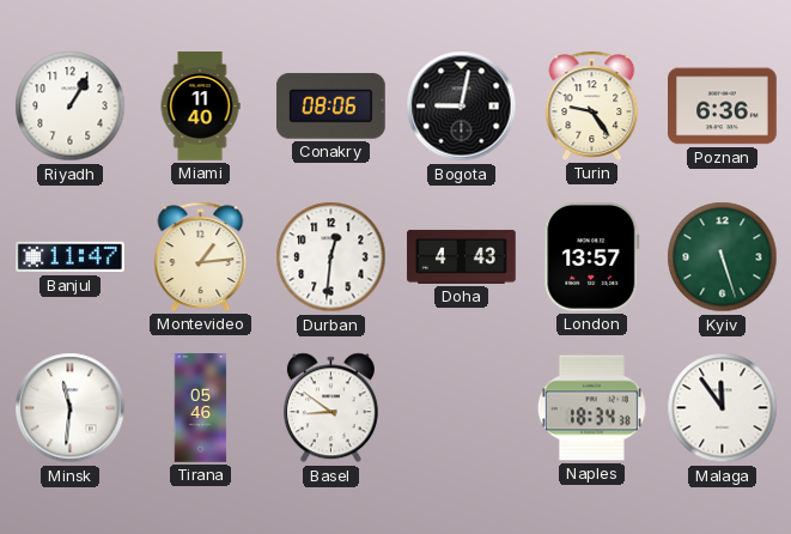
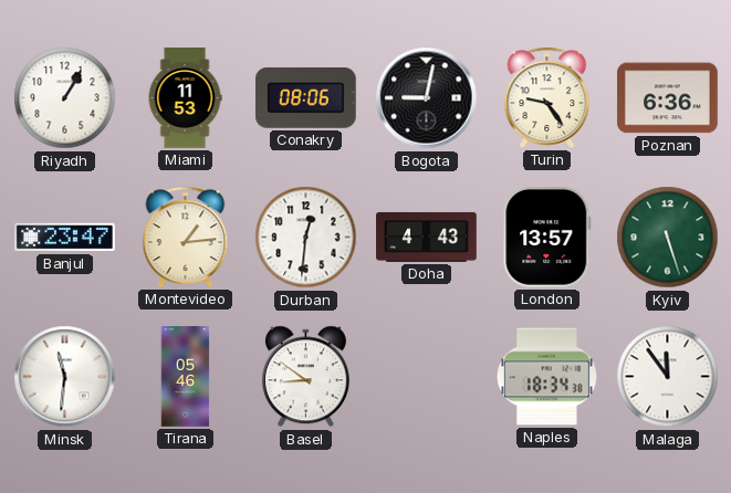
Miami: 11:40 -> 11:53 (185, 98)
Banjul: 11:47 -> 23:47 (65, 238)
